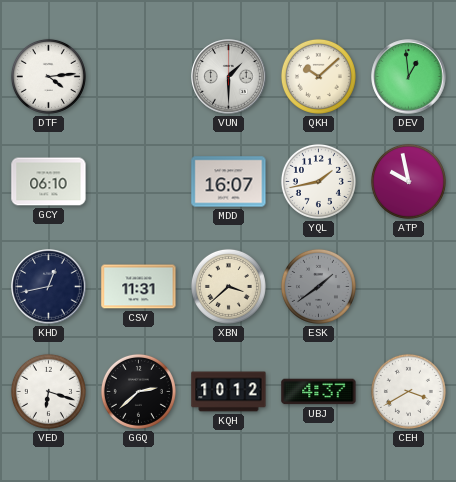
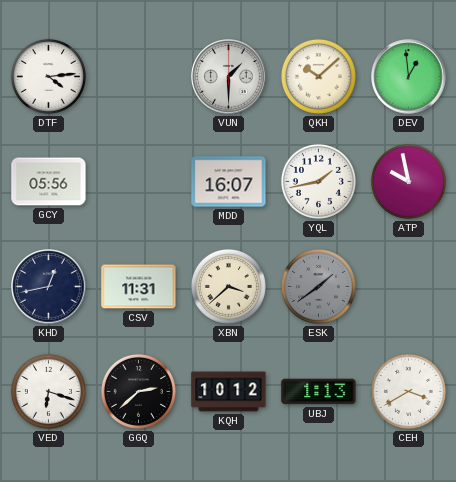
GCY: 06:10 -> 05:56 (49, 182)
UBJ: 4:37 -> 1:13 (319, 392)
